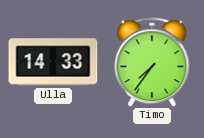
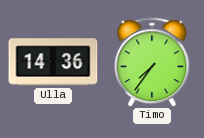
Ulla: 14:33 -> 14:36 (53, 62)
